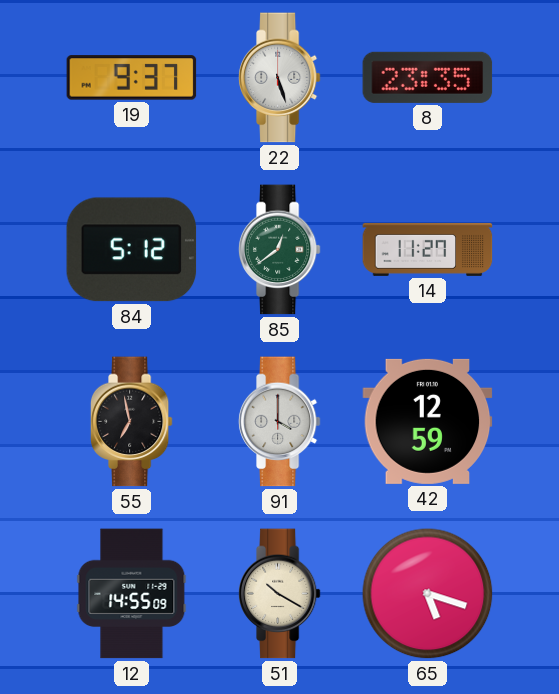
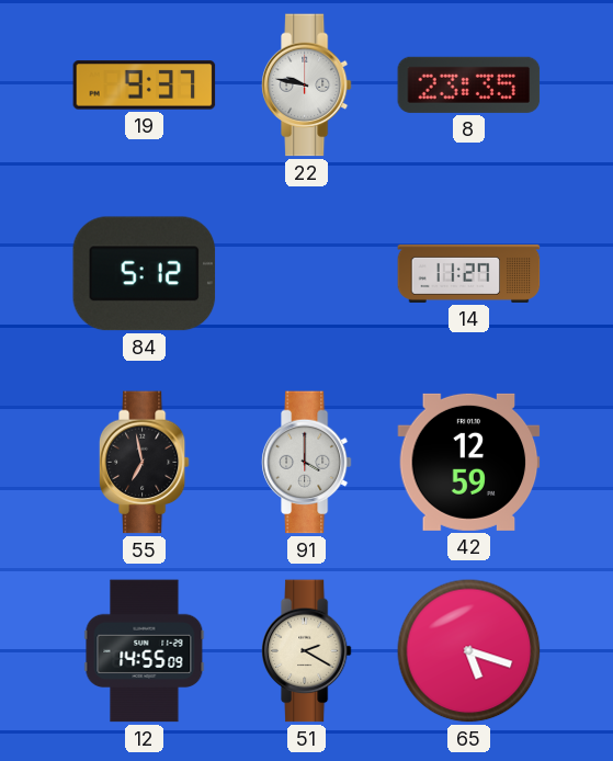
22: 5:27 -> 9:47 (306, 86)
85: 12:39 -> none (279, 250)
51: 10:20 -> 2:20 (306, 651)
